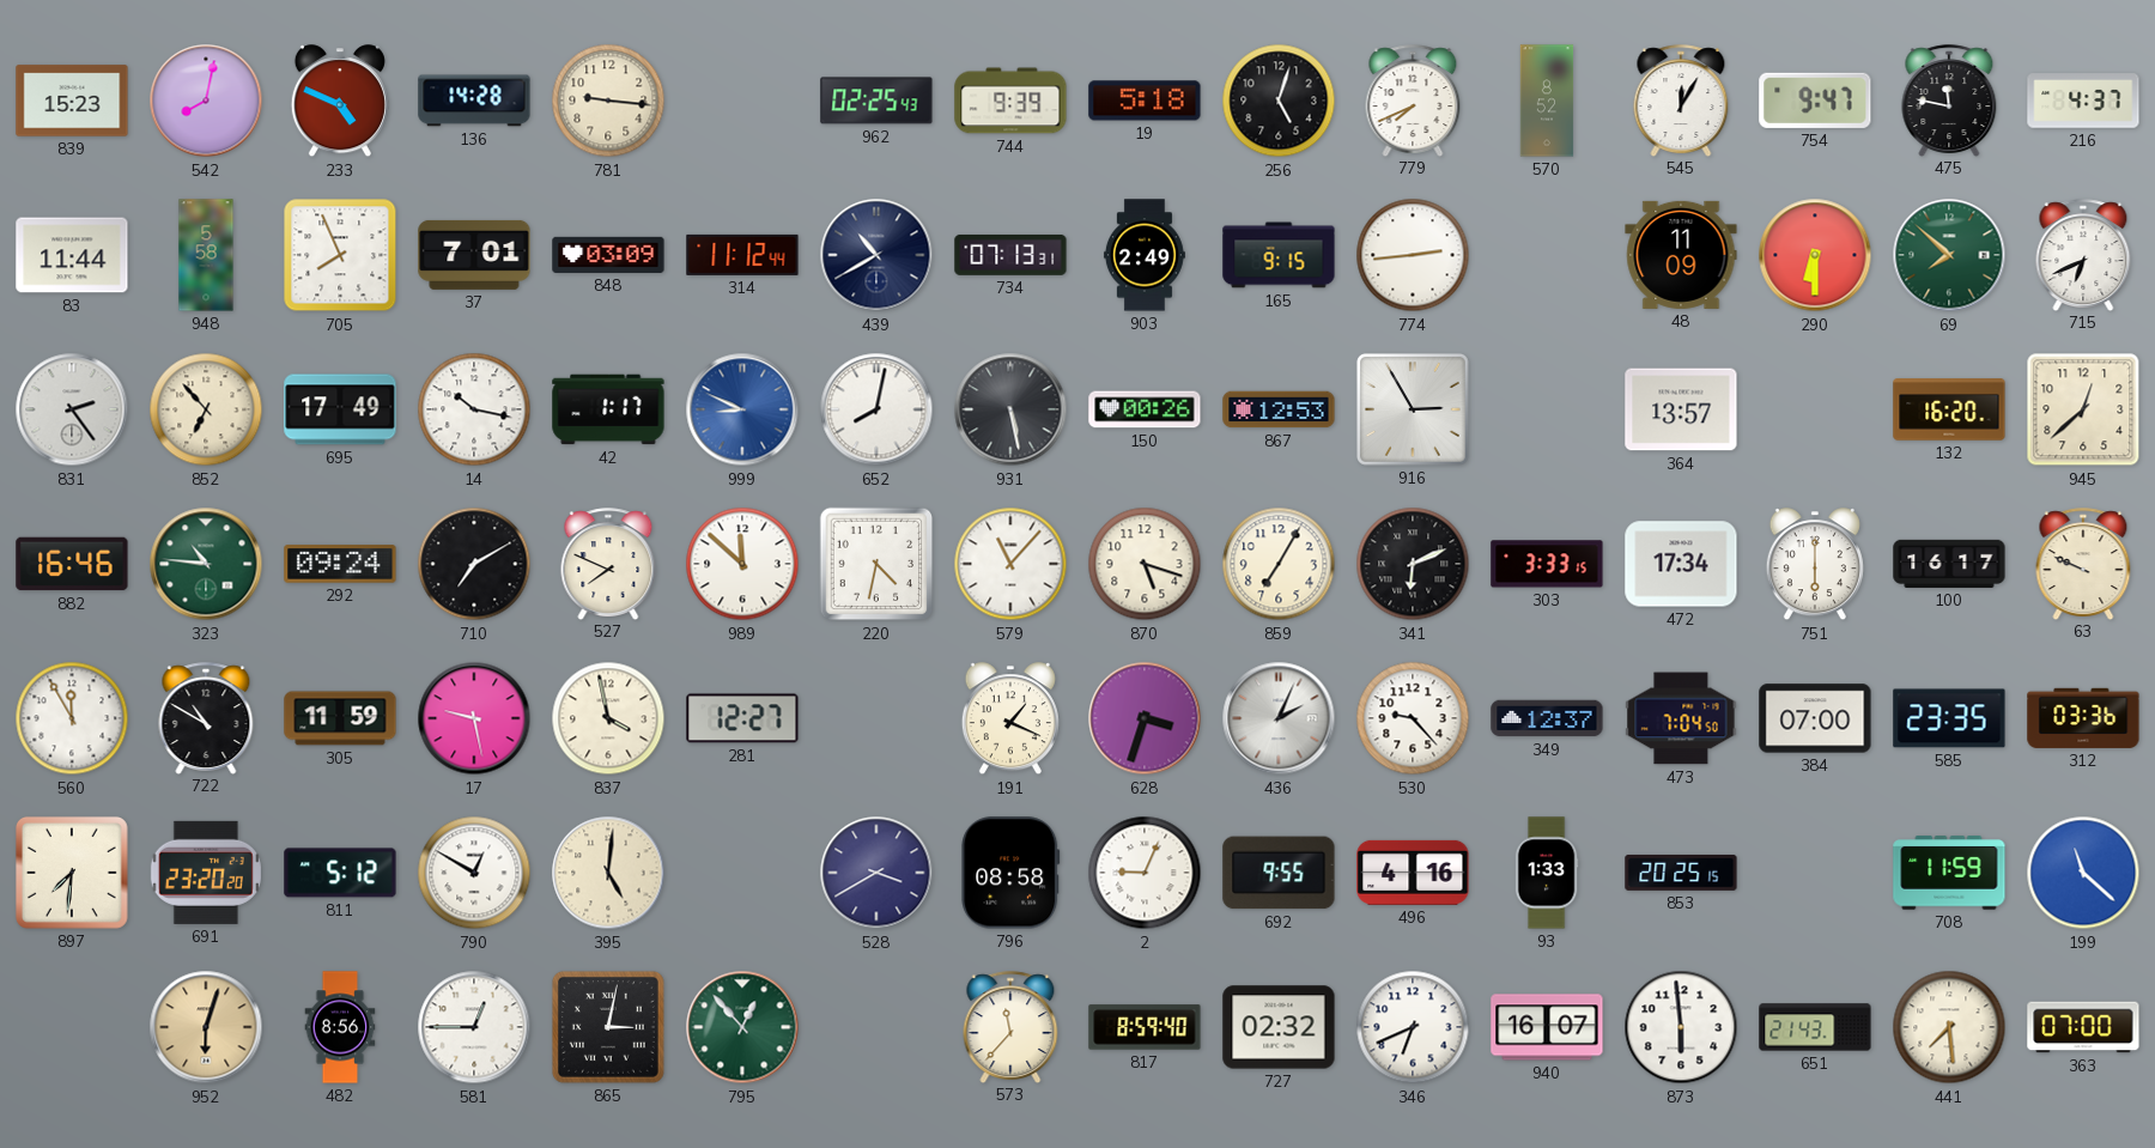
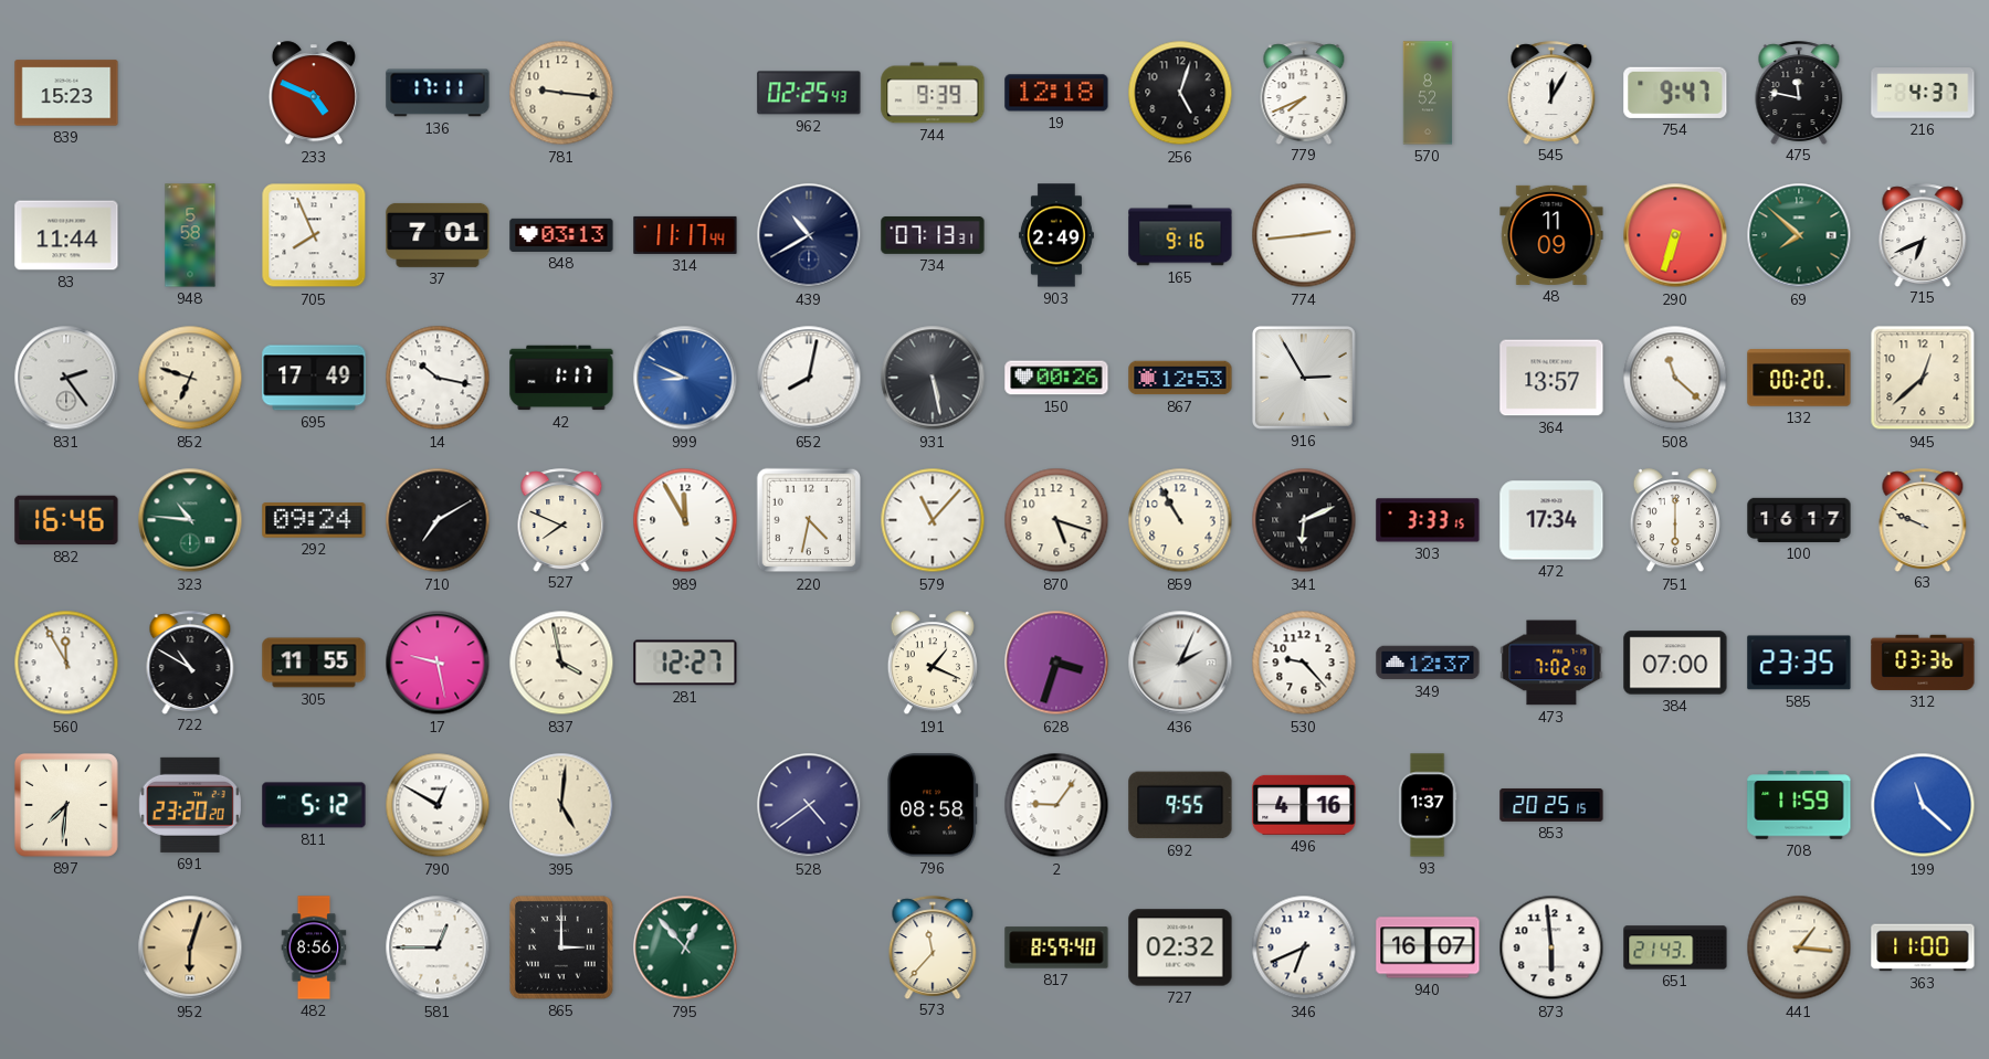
542: 8:02 -> none (206, 101)
136: 14:28 -> 17:11 (438, 93)
19: 5:18 -> 12:18 (1056, 93)
848: 03:09 -> 03:13 (561, 235)
314: 11:12 -> 11:17 (685, 235)
165: 9:15 -> 9:16 (1180, 235)
290: 6:30 -> 6:33 (1675, 235)
852: 6:53 -> 6:48 (190, 378)
508: none -> 11:22 (1675, 378)
132: 16:20 -> 00:20 (1799, 378)
989: 11:52 -> 11:55 (685, 520)
859: 7:05 -> 10:55 (1180, 520)
305: 11:59 -> 11:55 (314, 663)
473: 7:04 -> 7:02 (1551, 663)
528: 3:40 -> 4:39 (809, 805)
2: 9:04 -> 9:06 (1056, 805)
93: 1:33 -> 1:37 (1428, 805)
865: 3:02 -> 3:00 (561, 947)
441: 7:29 -> 1:16 (1799, 947)
363: 07:00 -> 11:00 (1923, 947)
